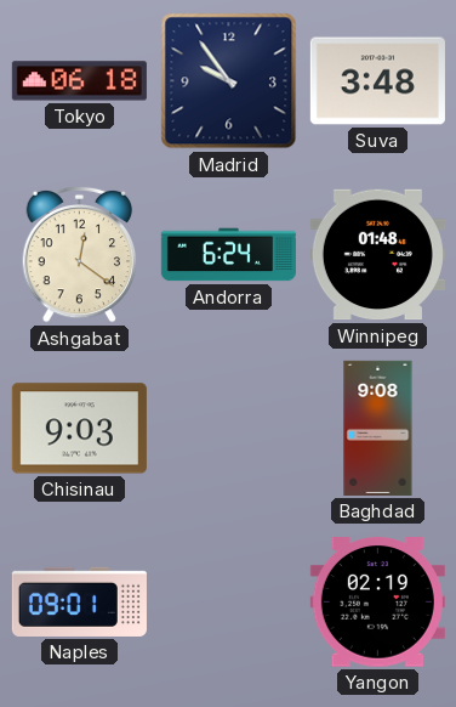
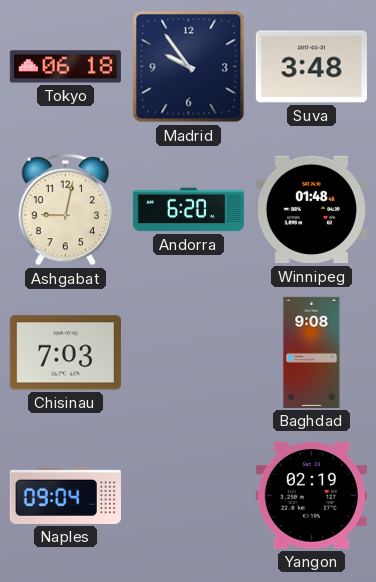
Ashgabat: 12:21 -> 9:02 (66, 209)
Andorra: 6:24 -> 6:20 (188, 210)
Chisinau: 9:03 -> 7:03 (65, 353)
Naples: 09:01 -> 09:04 (65, 495)
